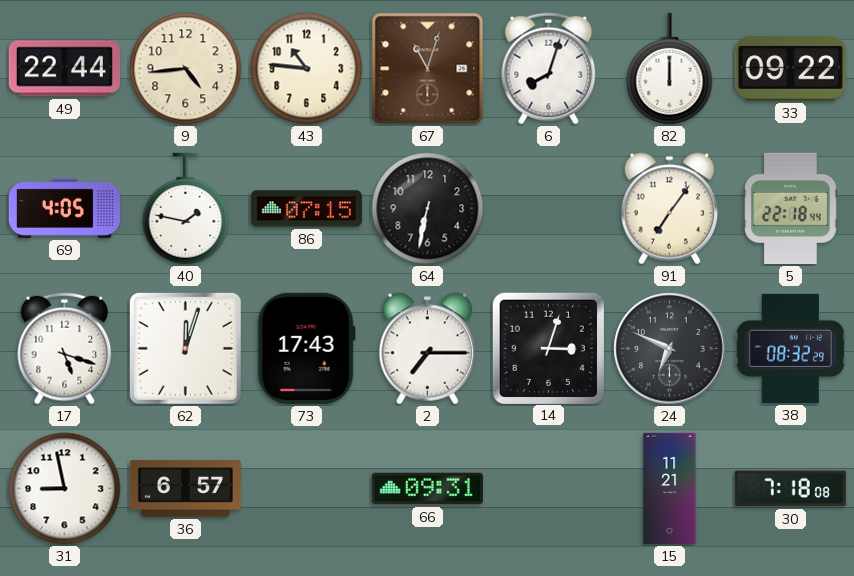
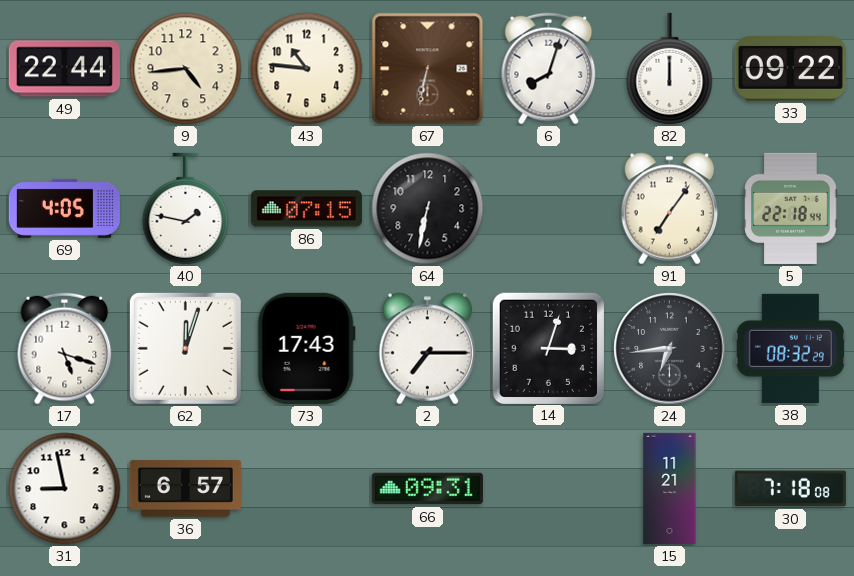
67: 11:03 -> 6:32 (428, 69)
24: 6:49 -> 6:44 (670, 349)
